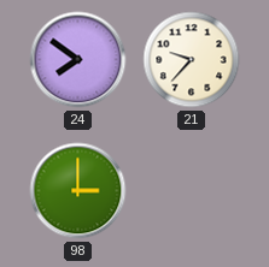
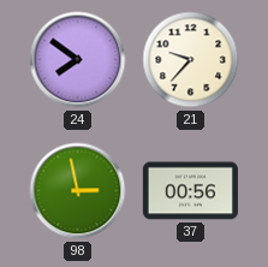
98: 3:00 -> 2:58 (78, 191)
37: none -> 00:56 (190, 191)
